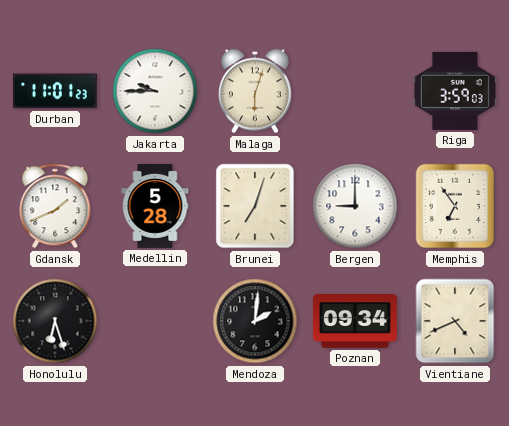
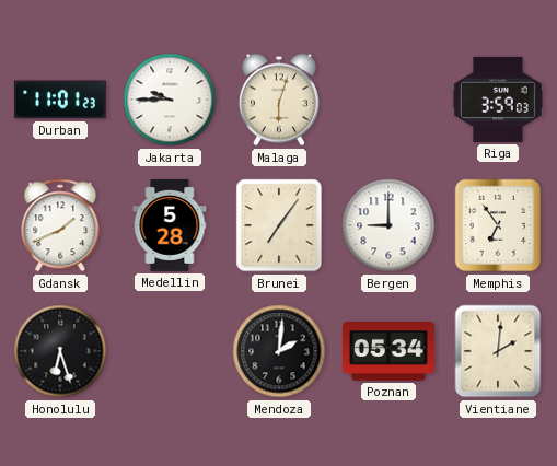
Brunei: 7:03 -> 7:06 (279, 225)
Poznan: 09:34 -> 05:34 (388, 352)
Vientiane: 4:41 -> 2:01 (498, 351)
